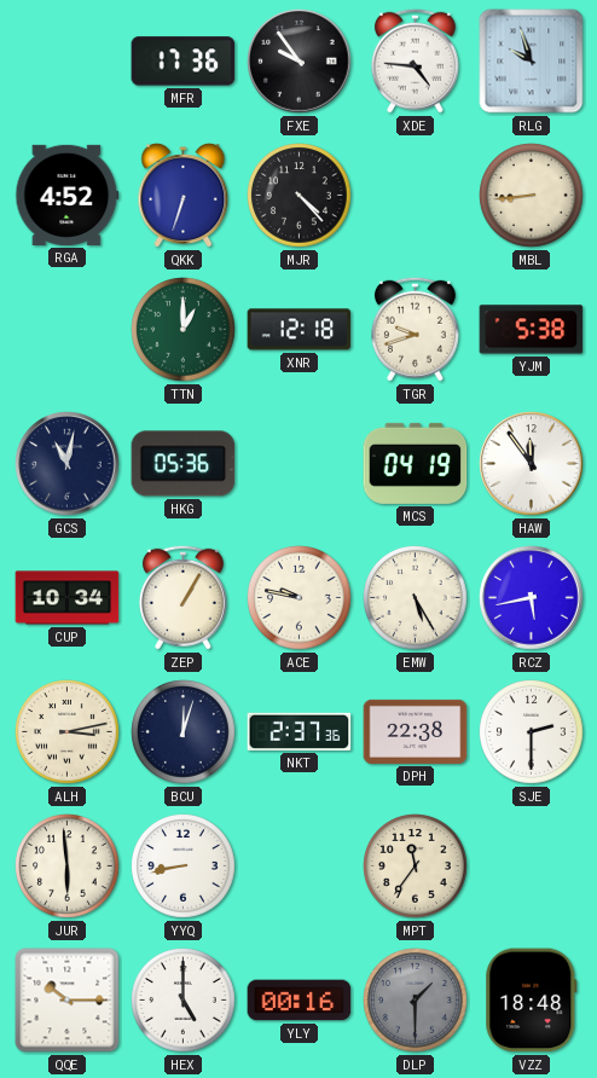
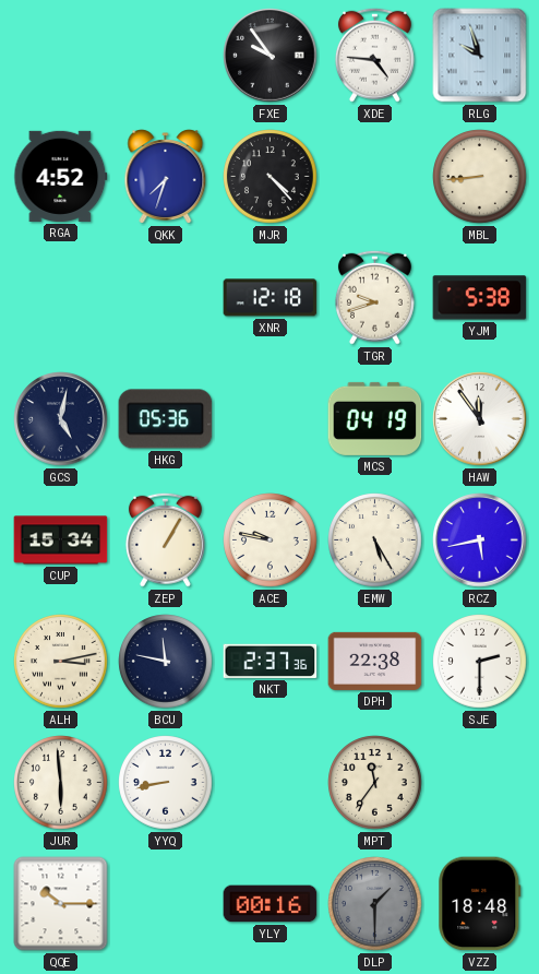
MFR: 17:36 -> none (184, 62)
QKK: 6:33 -> 7:33 (166, 177)
TTN: 1:00 -> none (184, 330)
GCS: 11:02 -> 5:02 (61, 419)
CUP: 10:34 -> 15:34 (61, 541)
BCU: 12:03 -> 11:47 (166, 662)
HEX: 5:00 -> none (184, 1001)
